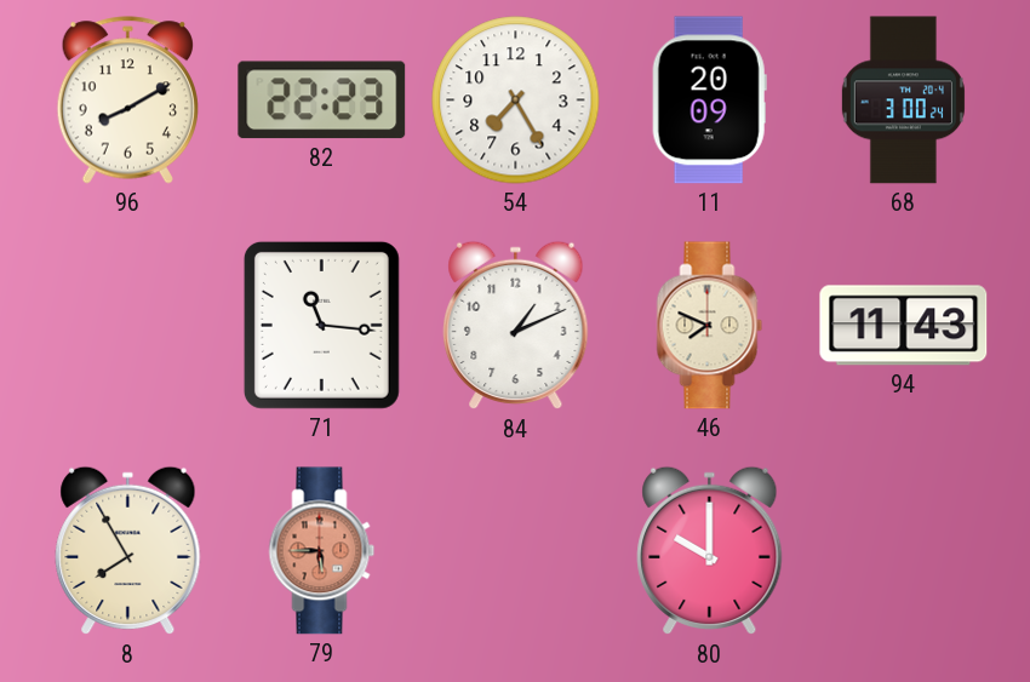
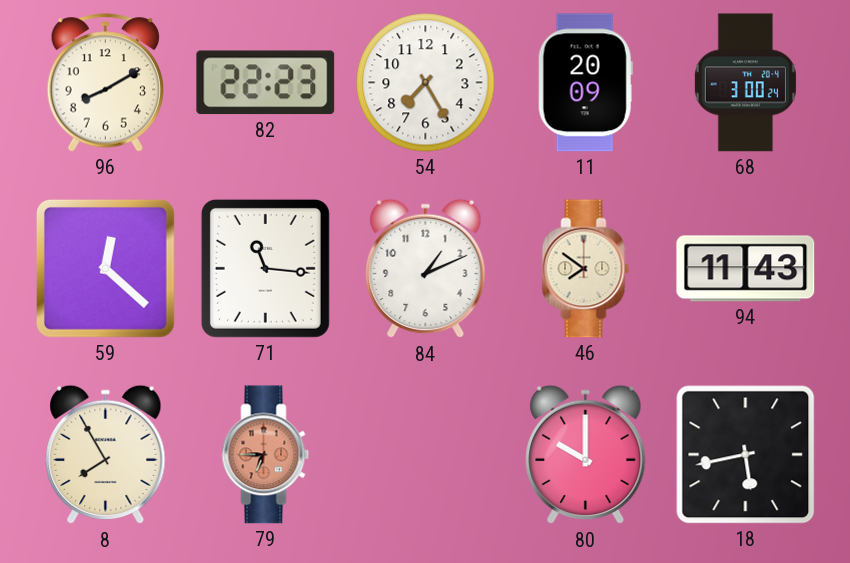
59: none -> 12:22 (105, 268)
46: 7:49 -> 7:51 (586, 269)
79: 5:45 -> 6:45 (266, 455)
18: none -> 5:43 (746, 455)
